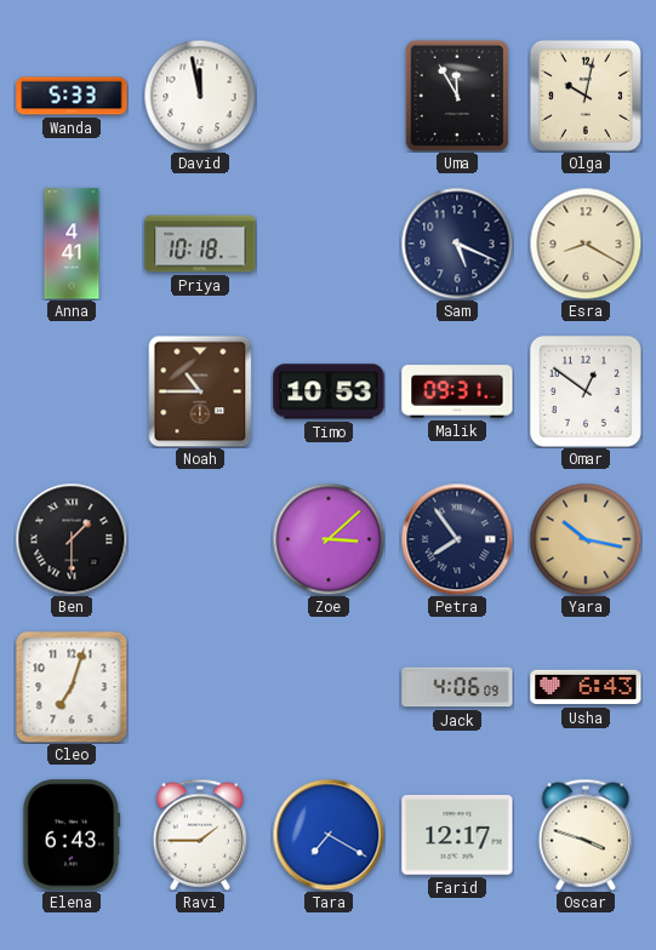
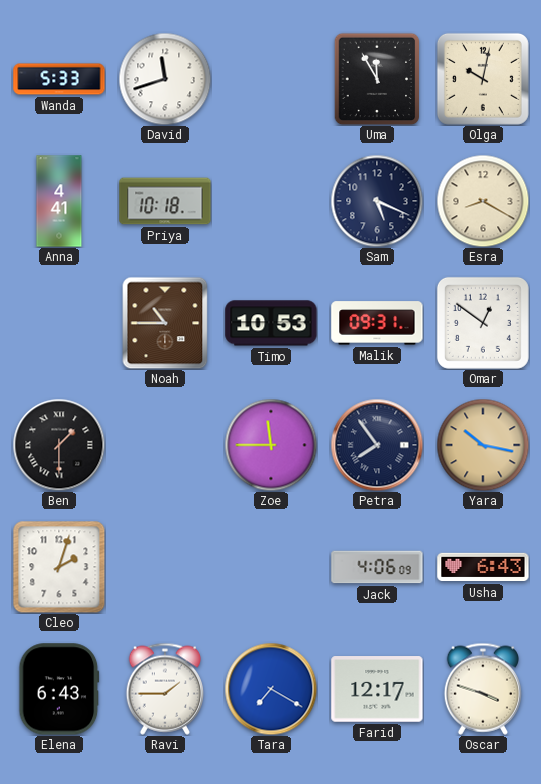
David: 11:58 -> 11:42 (165, 79)
Zoe: 3:08 -> 11:45 (271, 445)
Cleo: 7:03 -> 2:03 (59, 567)
